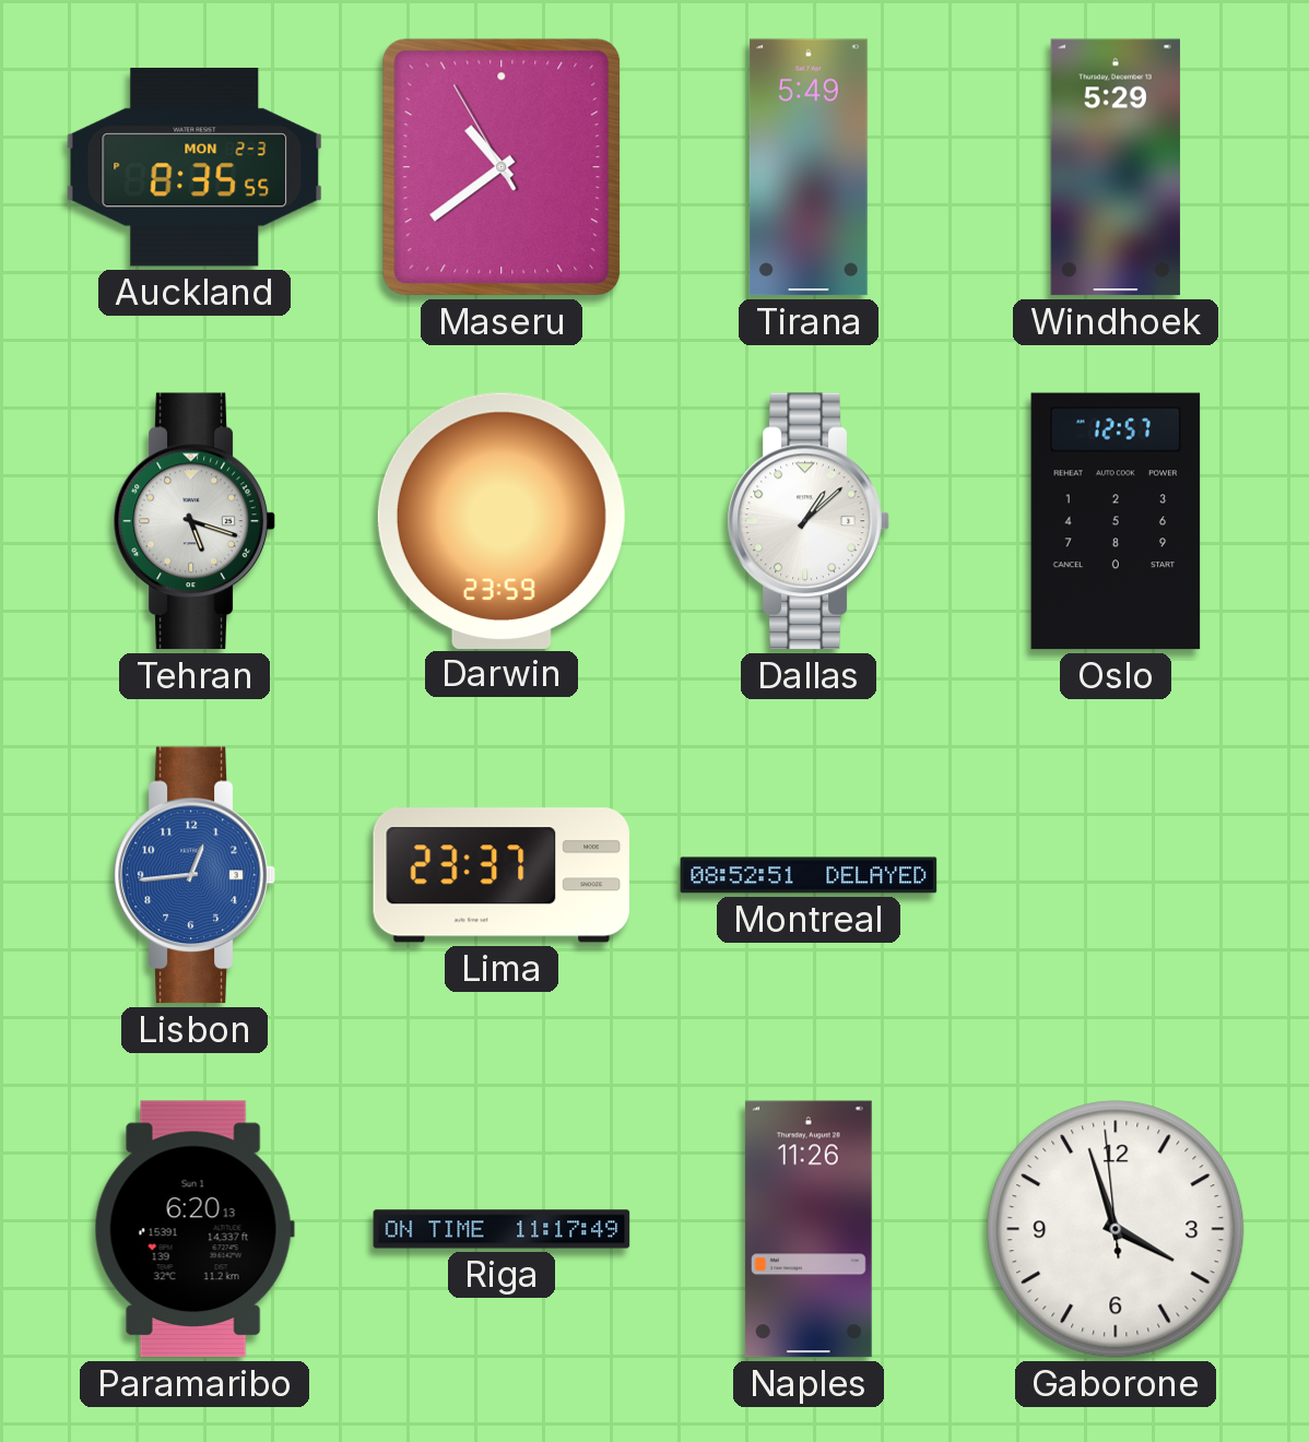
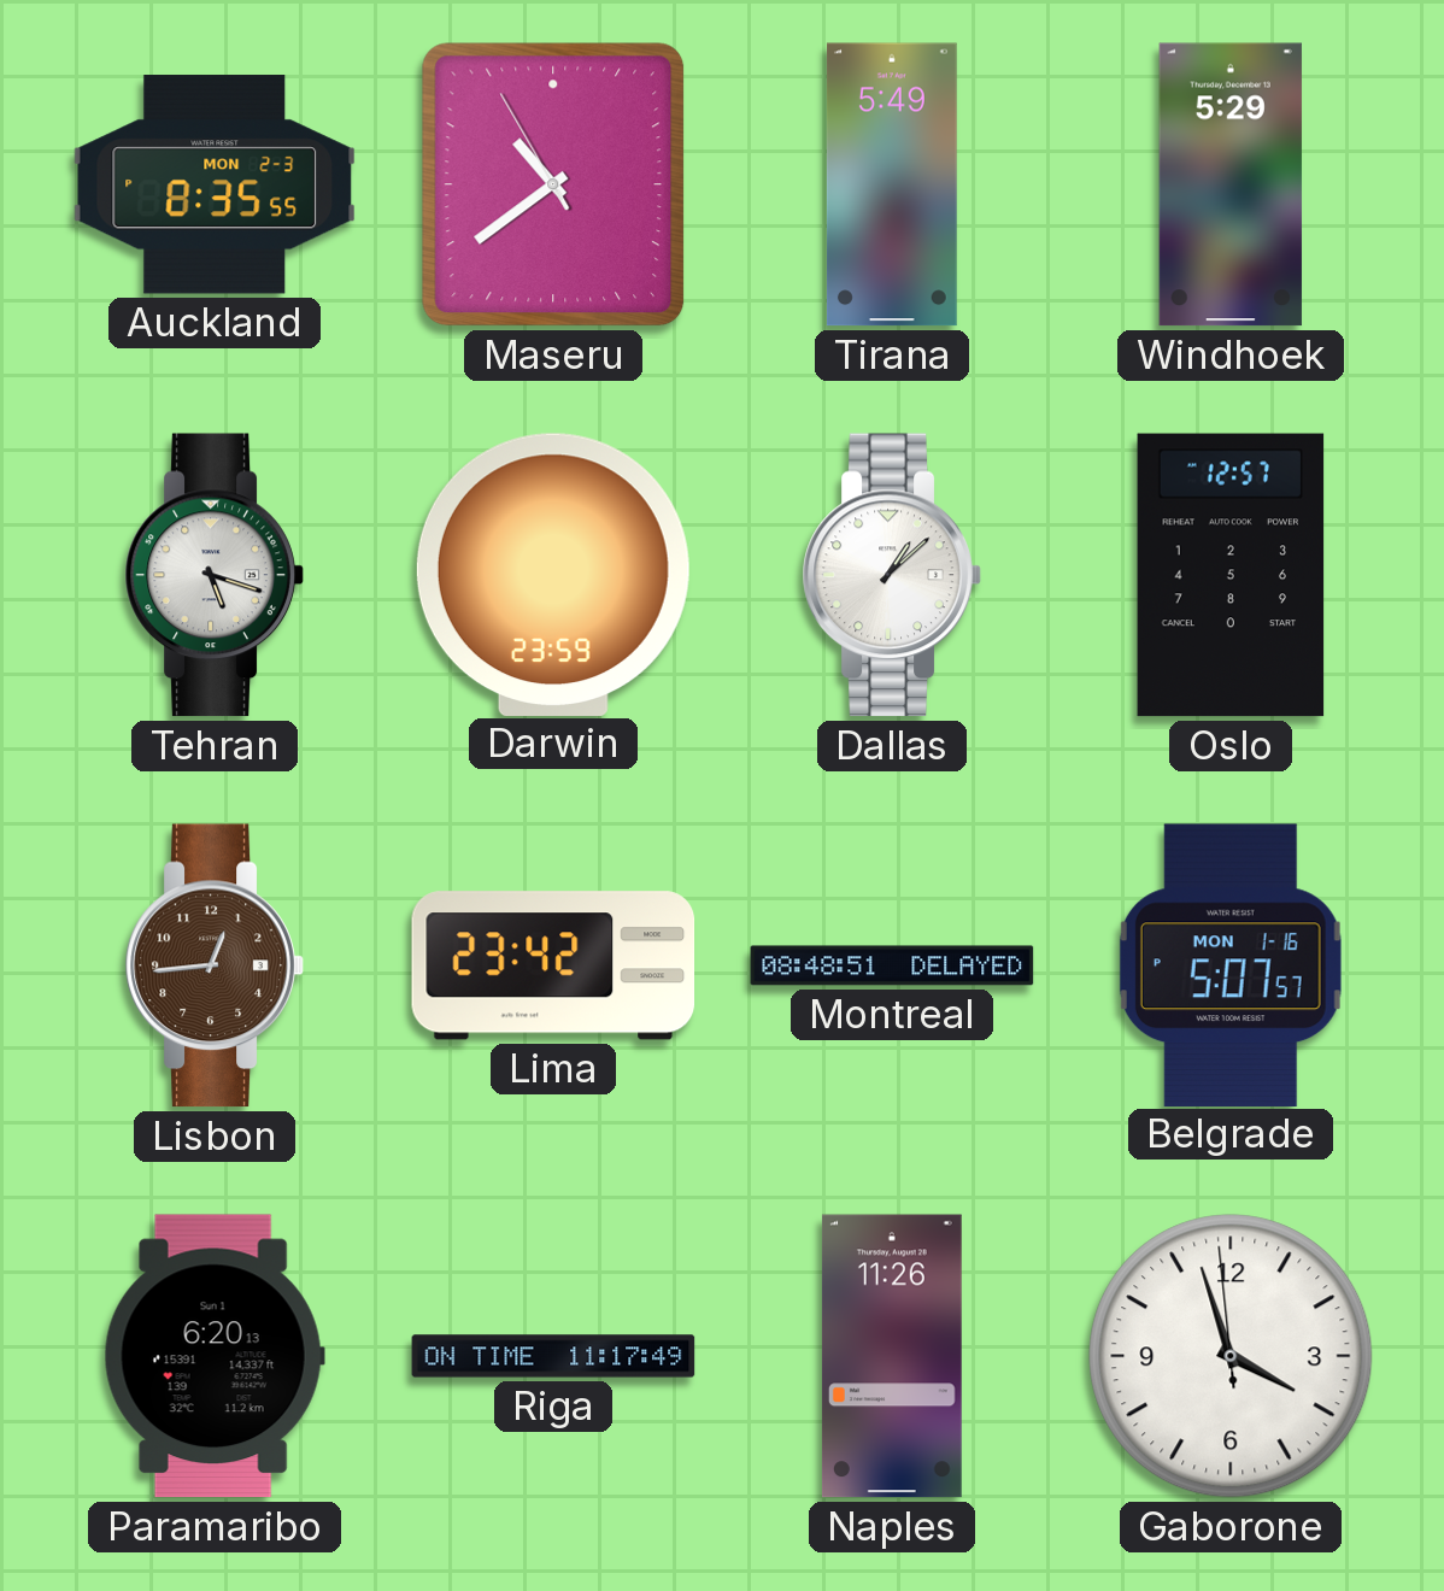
Lisbon dial: blue -> brown (215, 965)
Lima: 23:37 -> 23:42 (553, 965)
Montreal: 08:52 -> 08:48 (892, 965)
Belgrade: none -> 5:07 (1231, 964)
